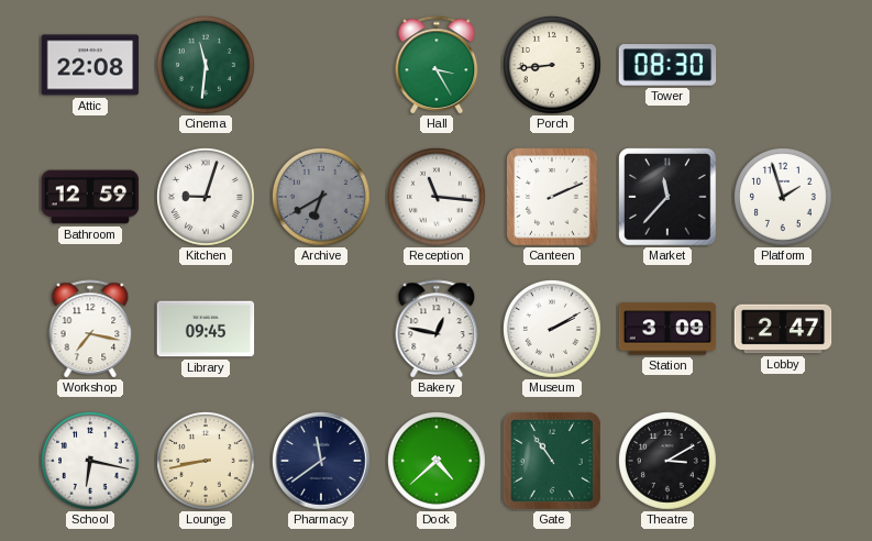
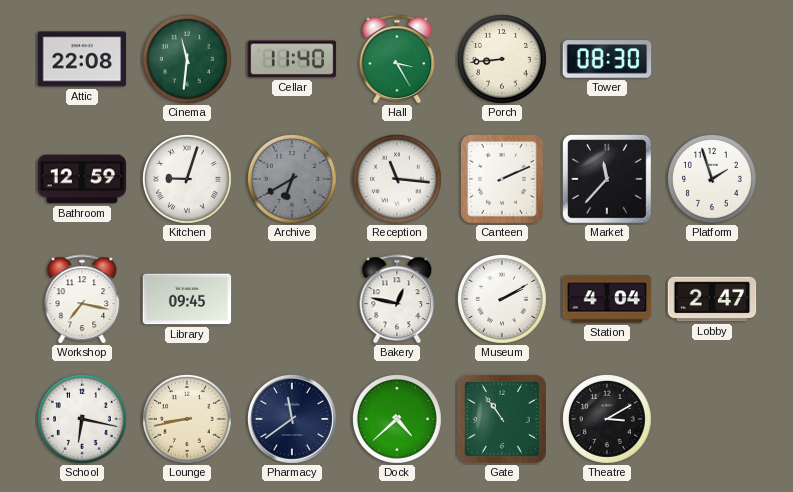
Cellar: none -> 11:40 (292, 59)
Station: 3:09 -> 4:04 (607, 299)
